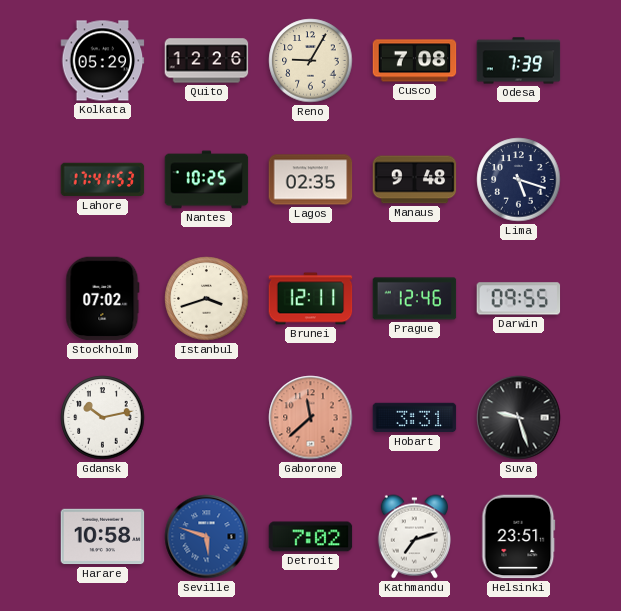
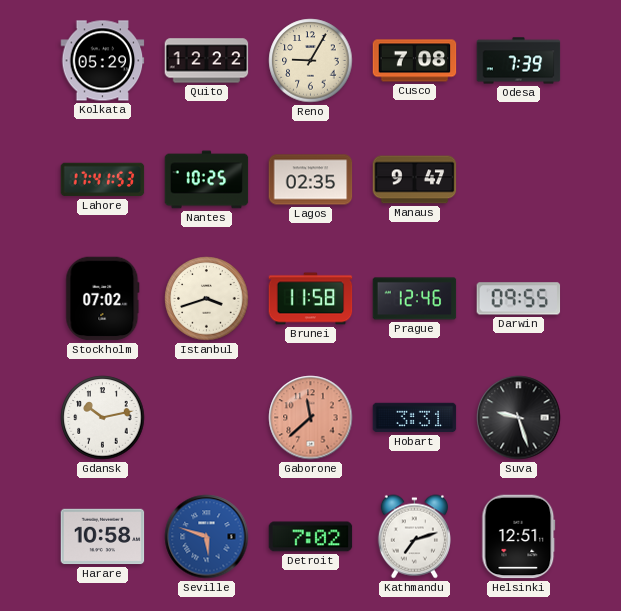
Quito: 12:26 -> 12:22 (207, 61)
Manaus: 9:48 -> 9:47 (415, 180)
Lima: 5:18 -> none (519, 180)
Brunei: 12:11 -> 11:58 (311, 299)
Helsinki: 23:51 -> 12:51 (519, 537)
